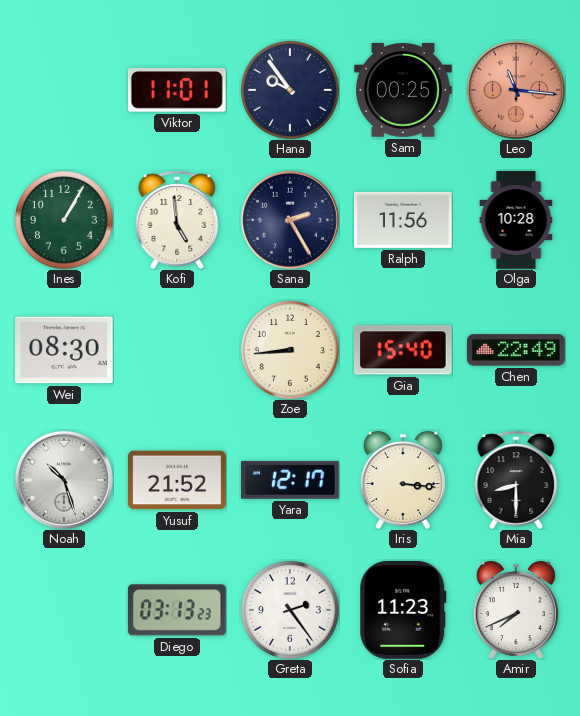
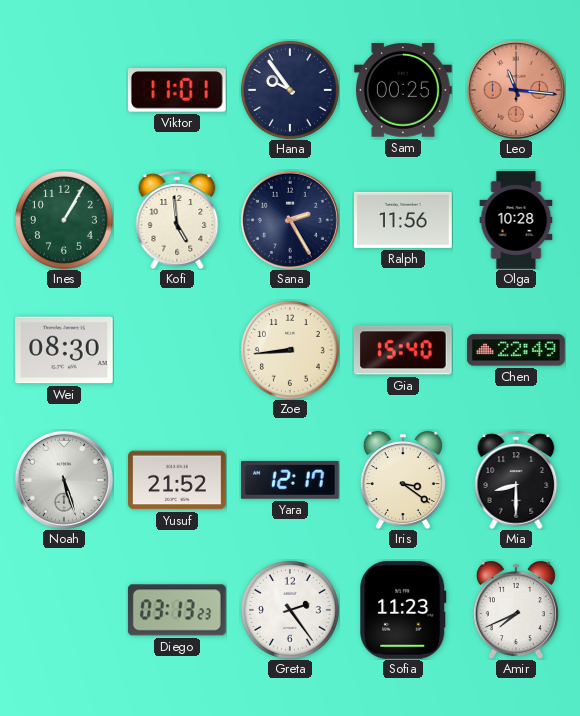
Noah: 10:27 -> 5:27 (64, 480)
Iris: 3:16 -> 3:21 (403, 480)
